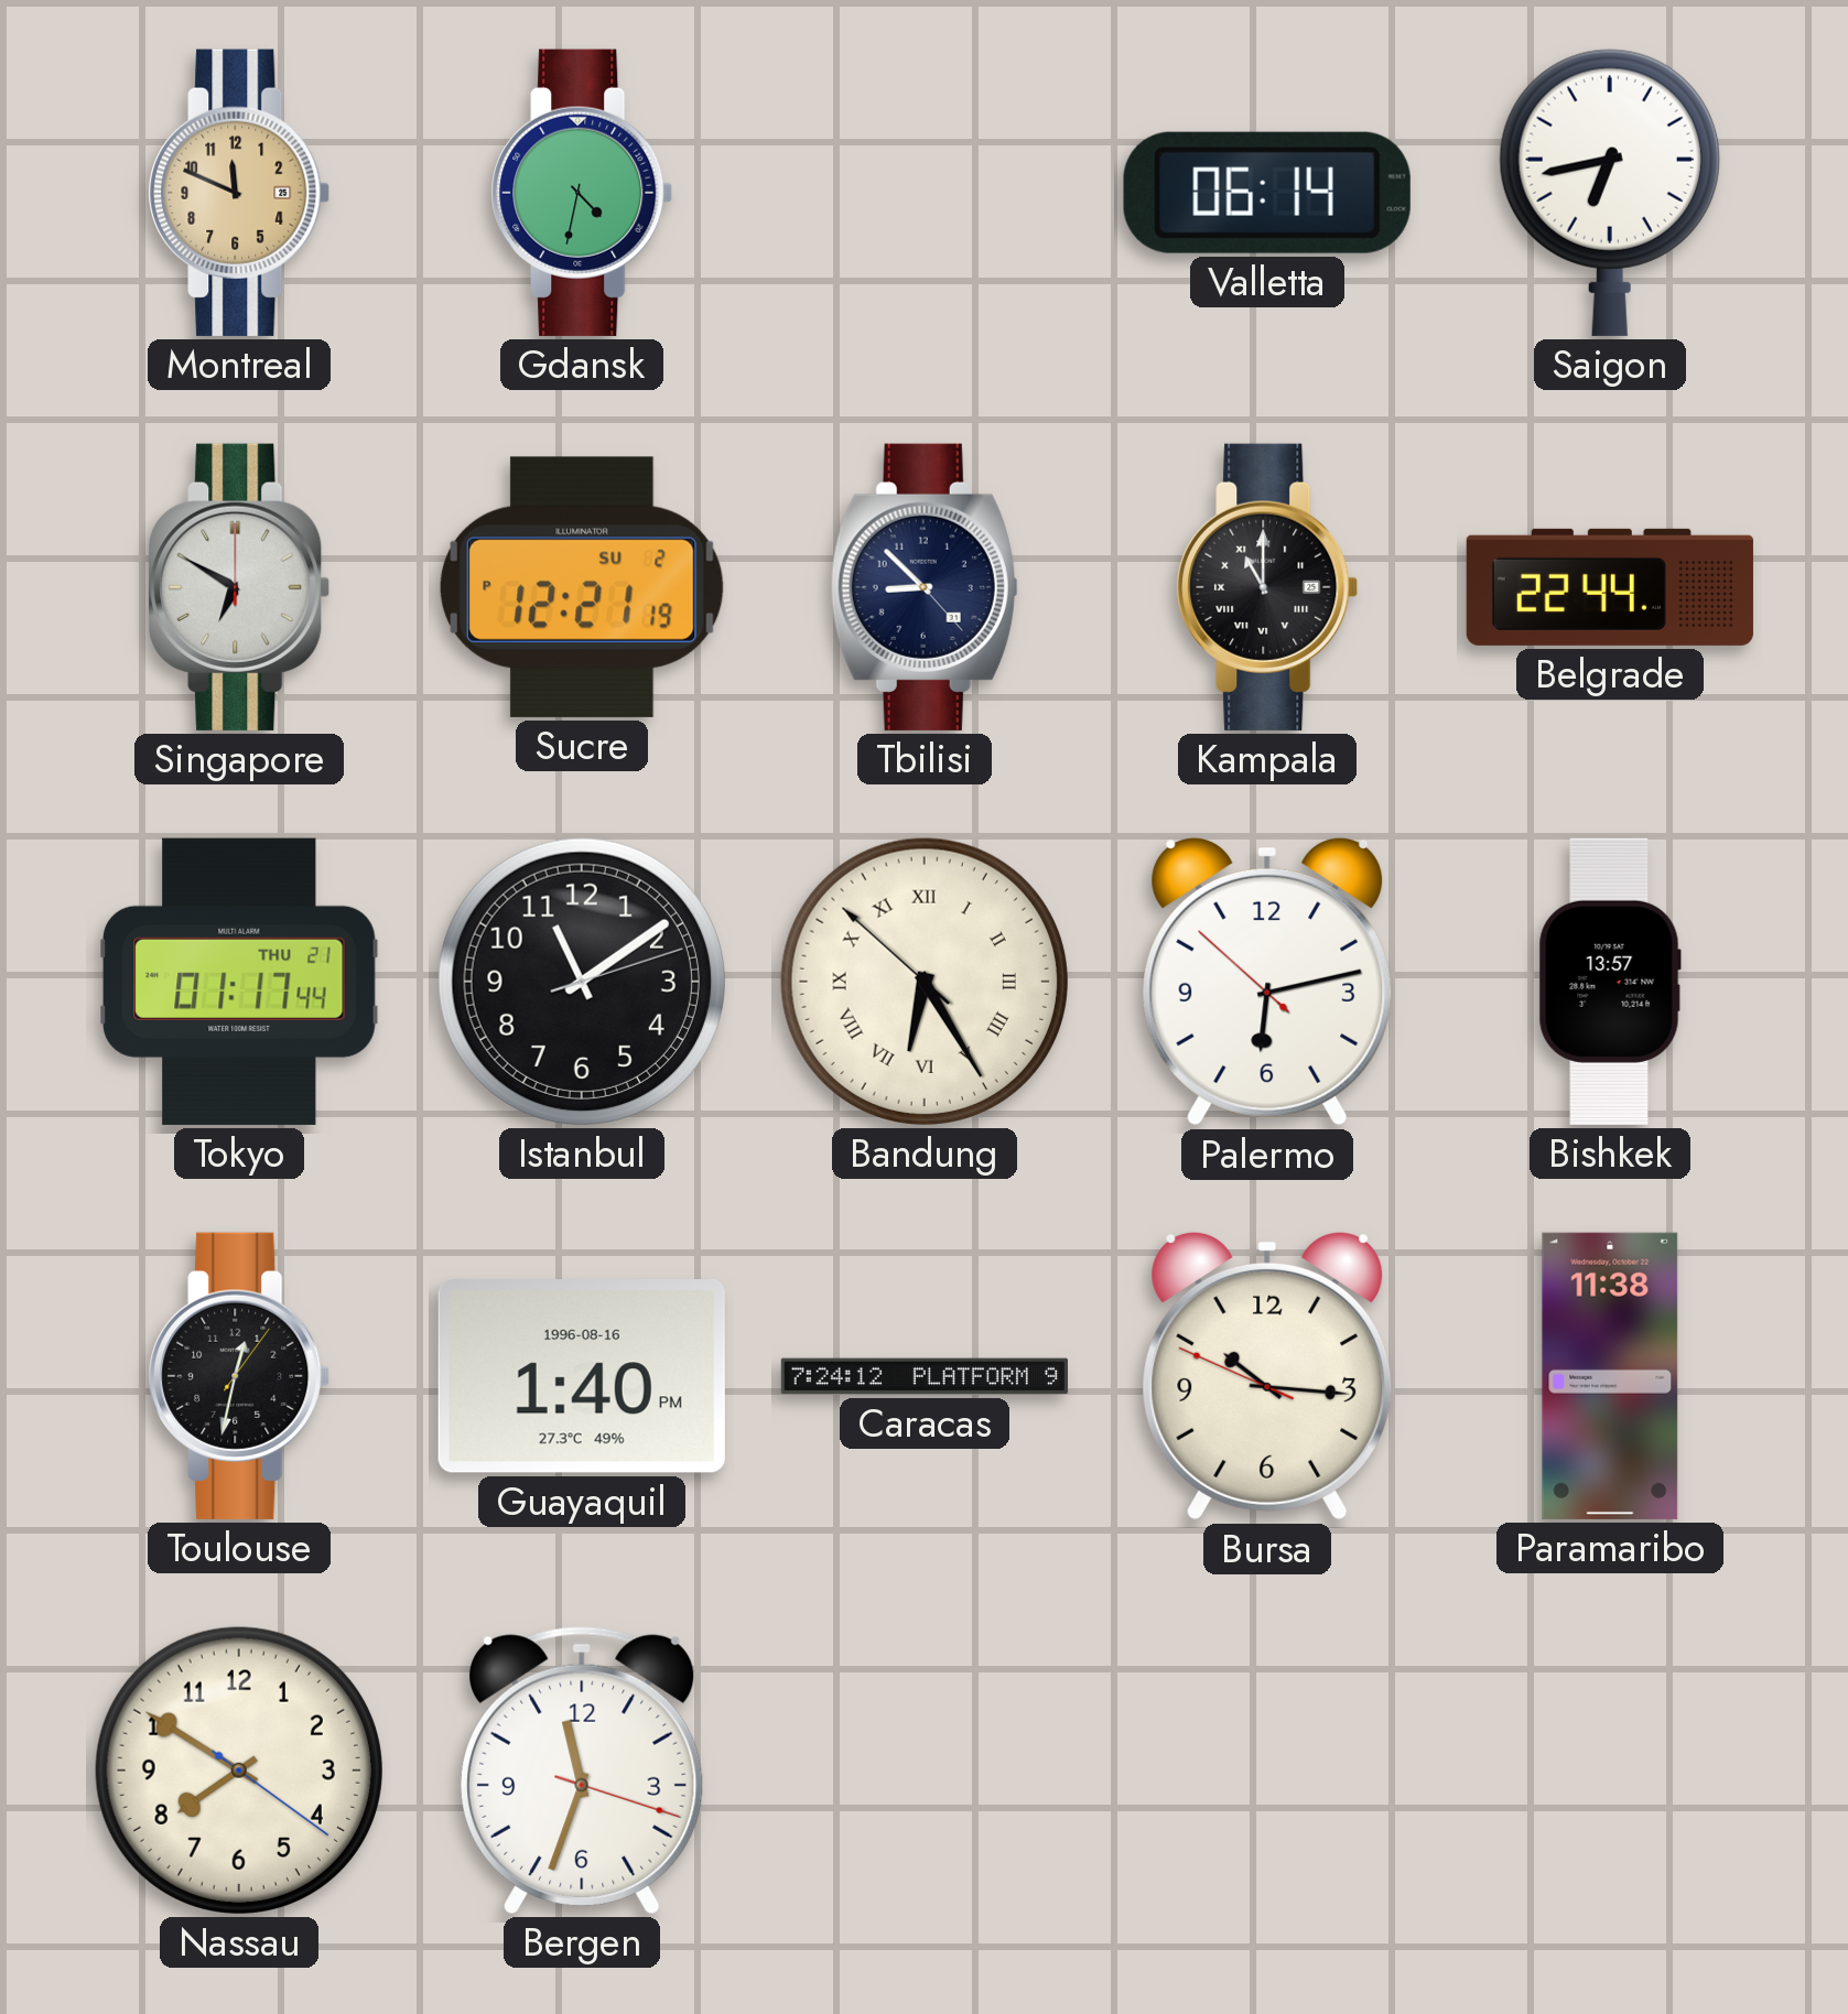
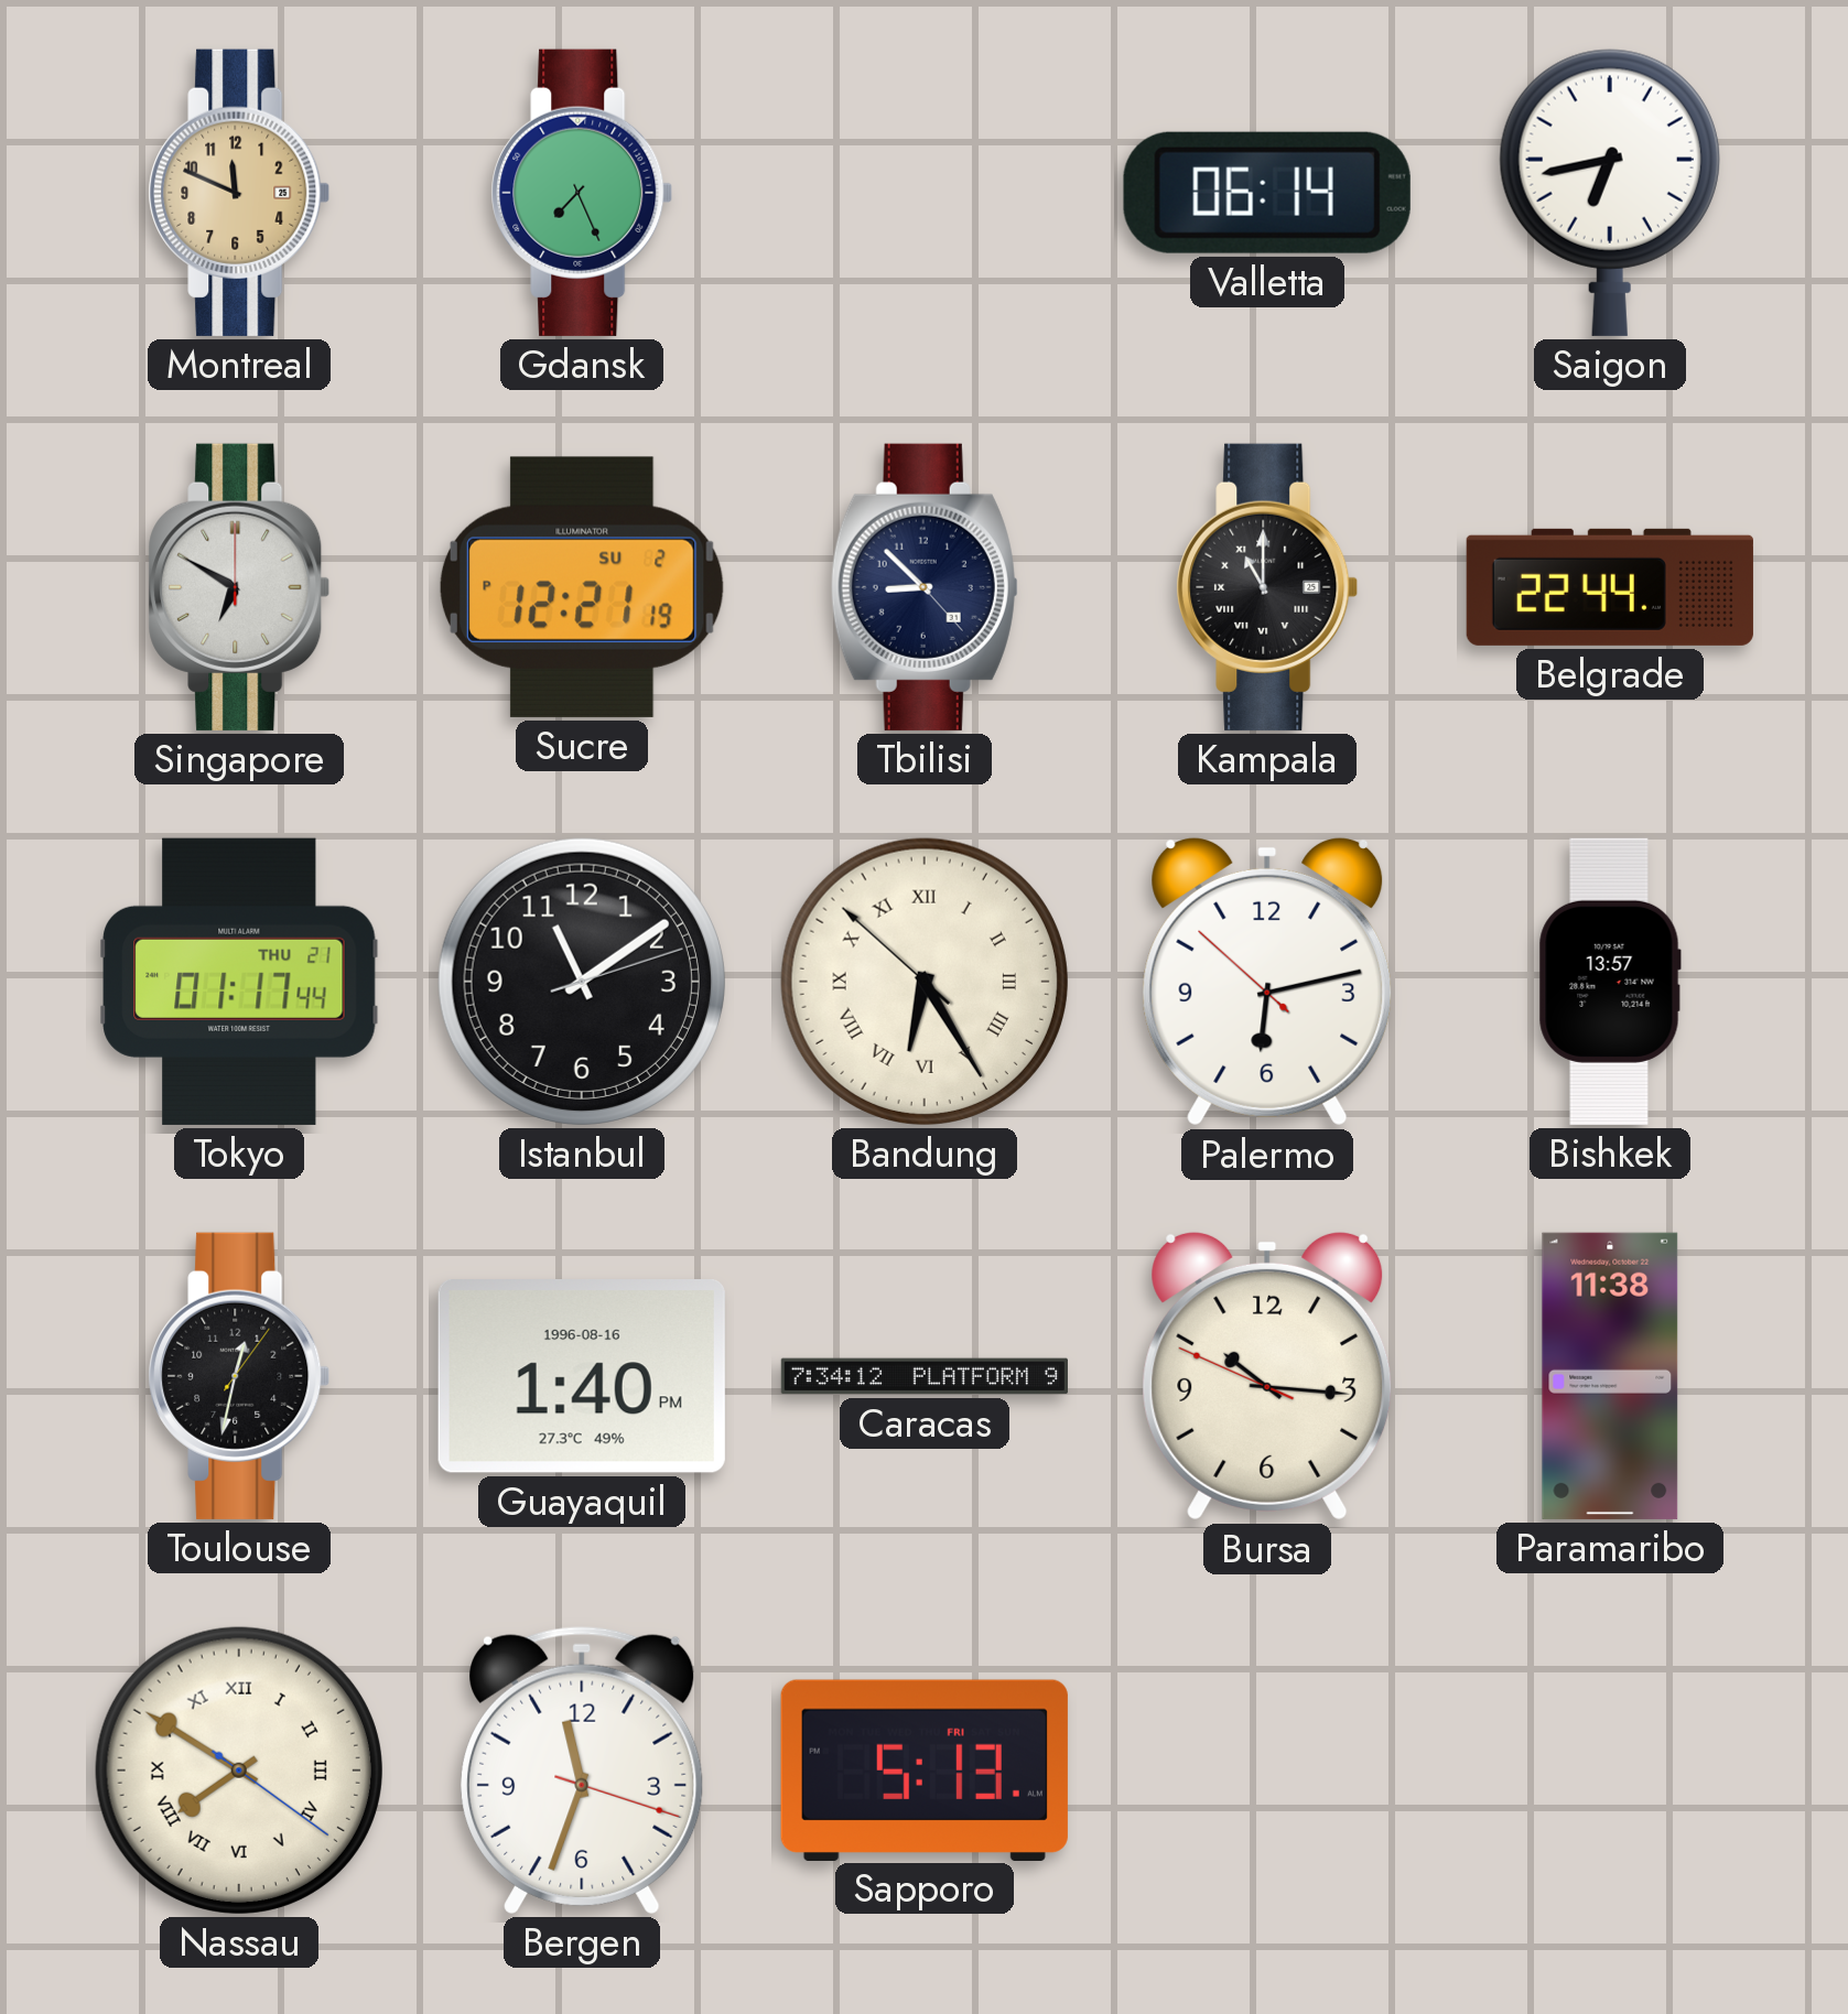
Gdansk: 4:32 -> 7:26 (582, 193)
Caracas: 7:24 -> 7:34 (925, 1376)
Nassau numerals: Arabic -> Roman (239, 1771)
Sapporo: none -> 5:13 (925, 1769)
